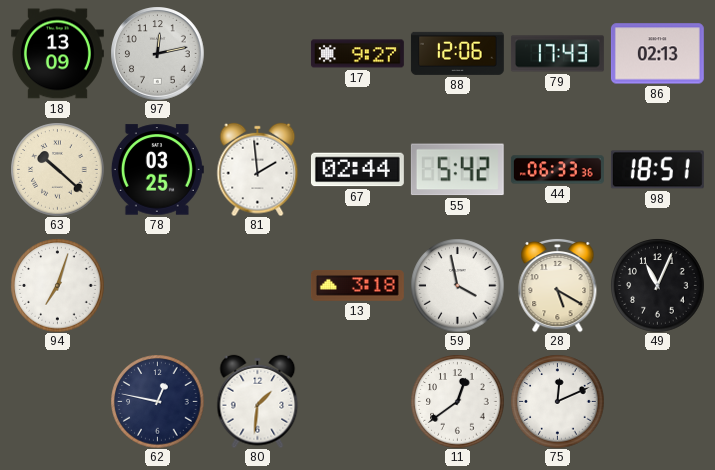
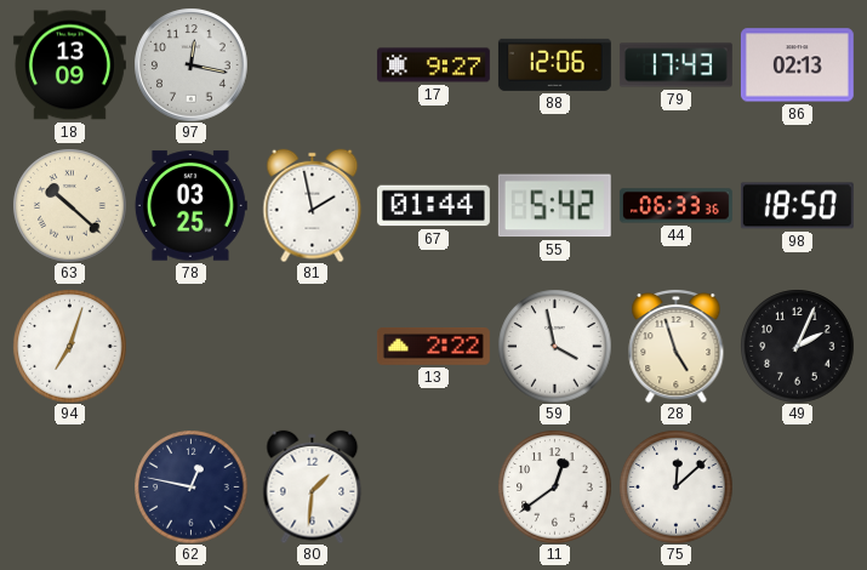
97: 12:13 -> 12:17 (190, 64)
81: 1:59 -> 1:58 (313, 205)
67: 02:44 -> 01:44 (433, 206)
98: 18:51 -> 18:50 (797, 206)
13: 3:18 -> 2:22 (433, 347)
28: 5:20 -> 4:57 (677, 346)
49: 11:04 -> 2:04 (797, 346)
75: 12:11 -> 12:08 (675, 486)
